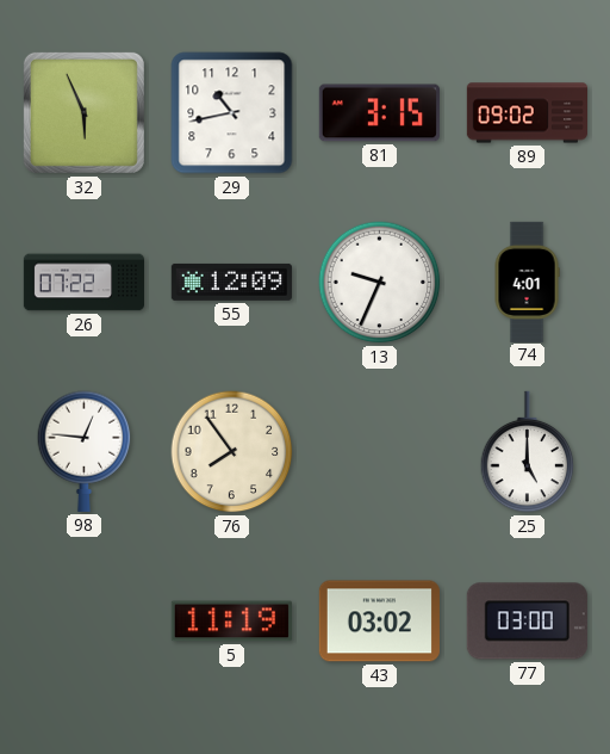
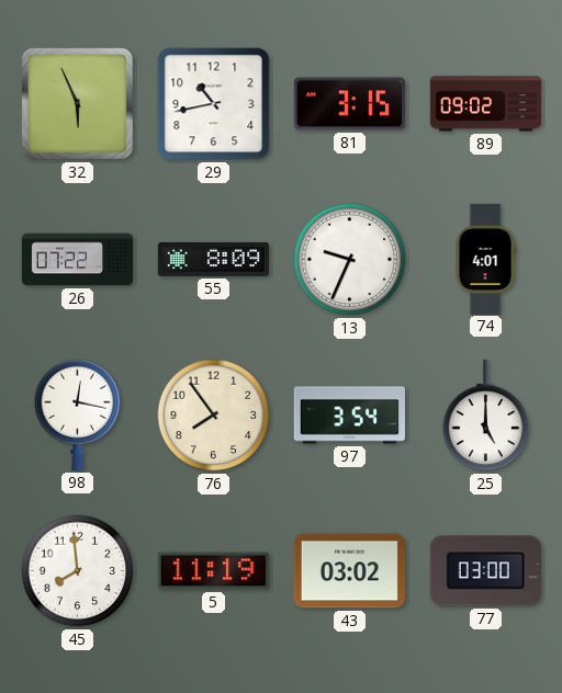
55: 12:09 -> 8:09 (213, 259)
98: 12:46 -> 12:17 (78, 414)
97: none -> 3:54 (349, 416)
45: none -> 7:59 (78, 571)
